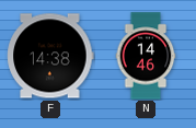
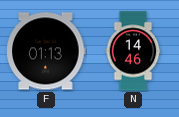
F: 14:38 -> 01:13 (46, 51)
